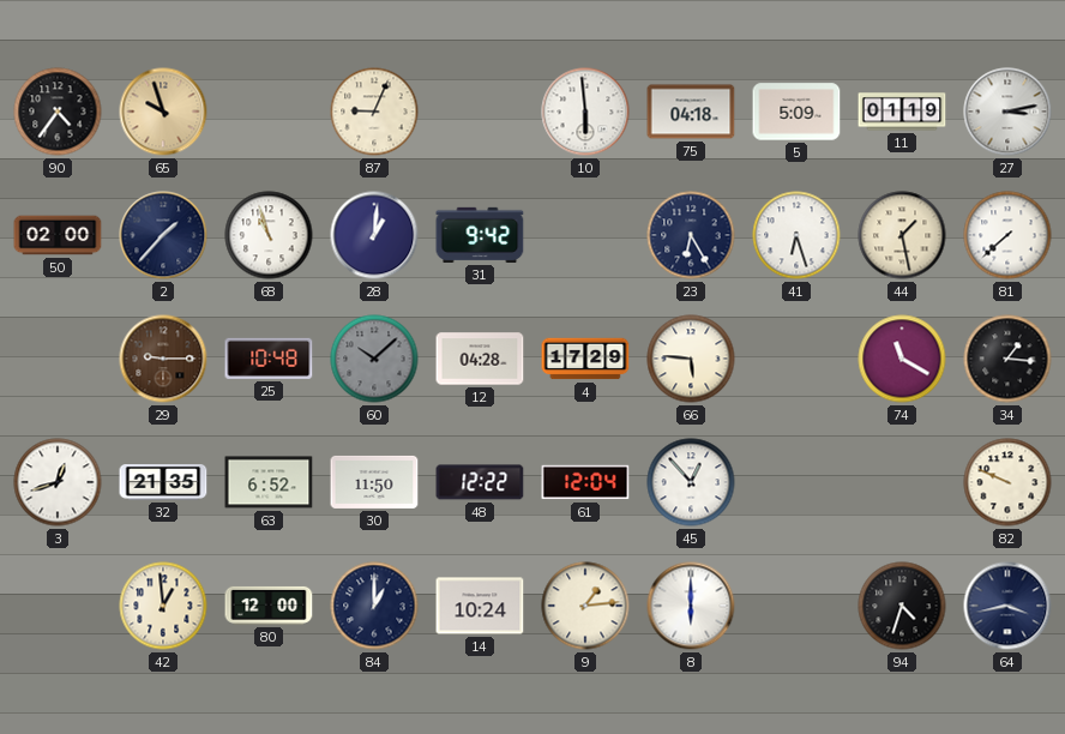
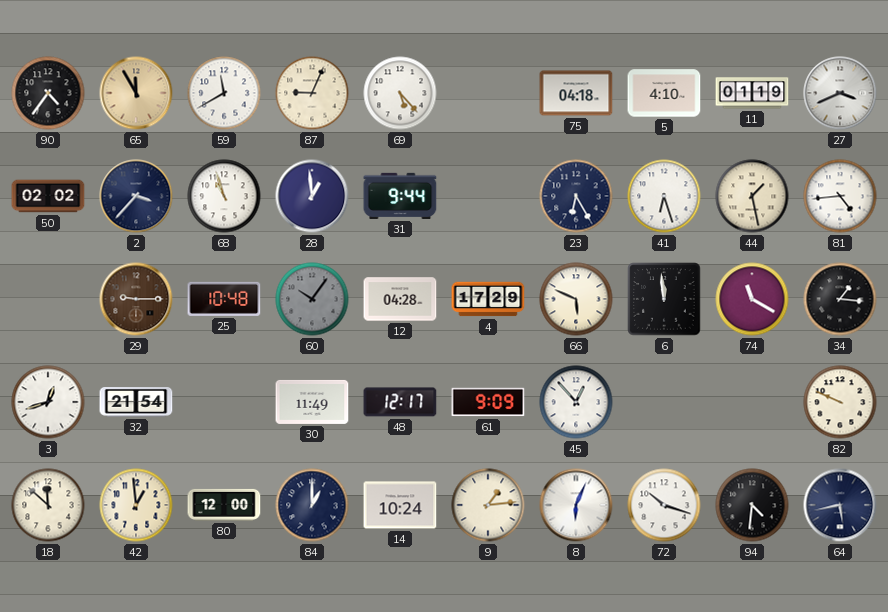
65: 9:57 -> 11:55 (136, 93)
59: none -> 11:40 (224, 93)
69: none -> 5:23 (400, 93)
10: 5:59 -> none (585, 112)
5: 5:09 -> 4:10 (664, 93)
27: 3:13 -> 3:41 (840, 93)
50: 02:00 -> 02:02 (48, 196)
2: 1:37 -> 3:37 (136, 196)
28: 1:01 -> 12:59 (312, 196)
31: 9:42 -> 9:44 (400, 196)
81: 7:38 -> 4:44 (840, 196)
60: 10:08 -> 10:06 (312, 299)
66: 5:46 -> 5:49 (576, 299)
6: none -> 11:59 (664, 299)
32: 21:35 -> 21:54 (136, 403)
63: 6:52 -> none (269, 482)
30: 11:50 -> 11:49 (312, 402)
48: 12:22 -> 12:17 (400, 402)
61: 12:04 -> 9:09 (488, 402)
18: none -> 11:52 (48, 505)
8: 6:00 -> 6:04 (576, 505)
72: none -> 10:18 (664, 505)
94: 4:33 -> 4:31 (752, 505)
64: 3:43 -> 5:43 (840, 505)
